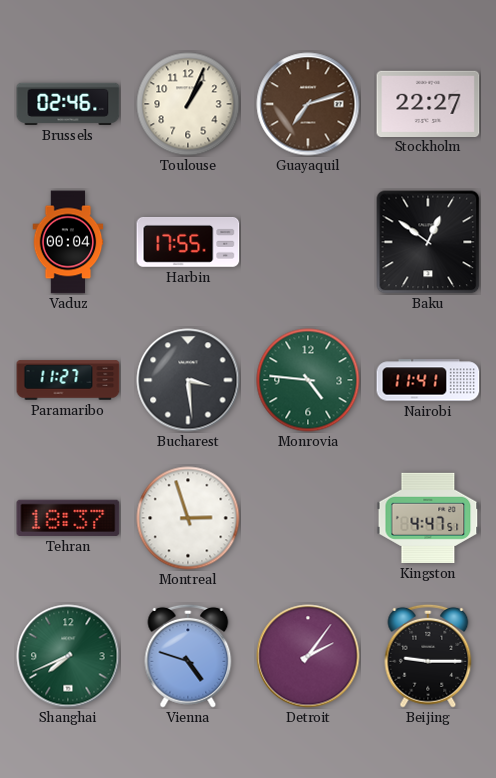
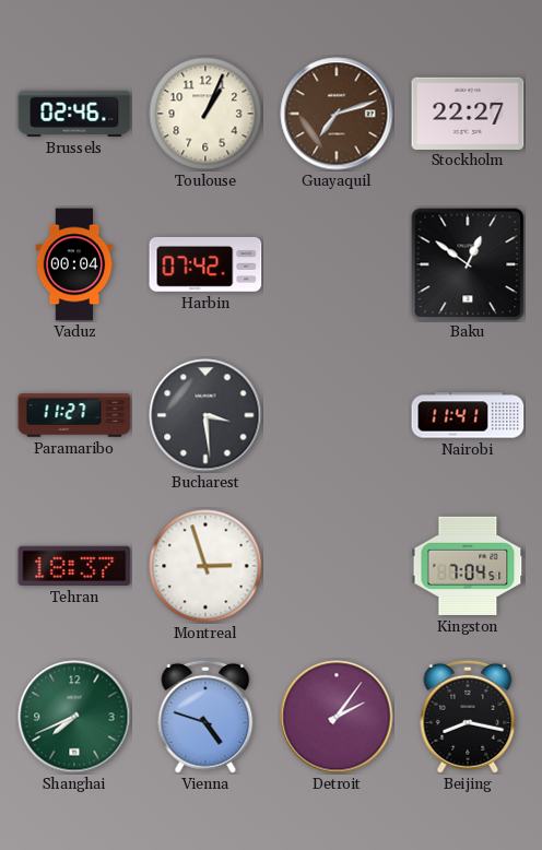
Harbin: 17:55 -> 07:42 (205, 264)
Monrovia: 4:46 -> none (308, 380)
Kingston: 4:47 -> 7:04 (468, 566)
Beijing: 9:15 -> 8:17 (468, 717)
